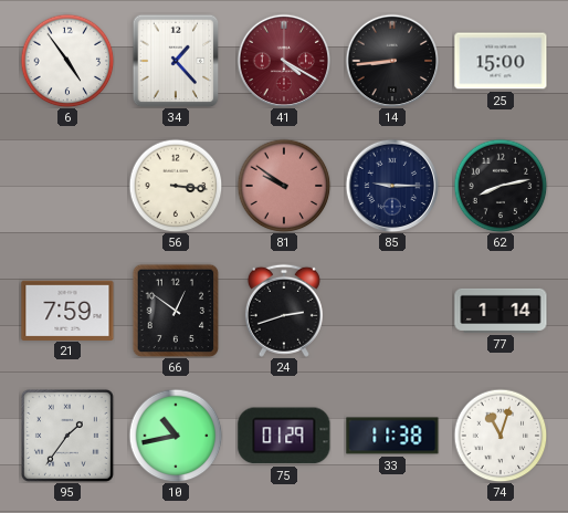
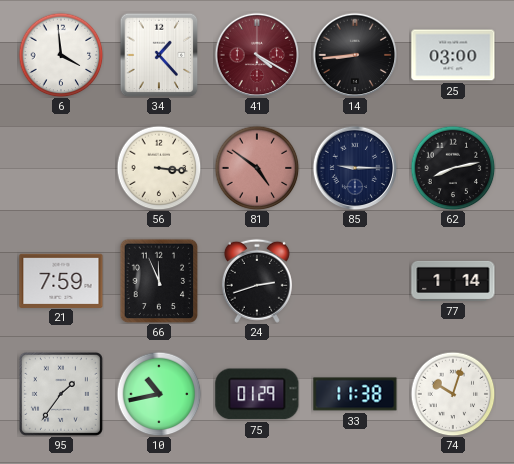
6: 4:54 -> 3:59 (61, 55)
25: 15:00 -> 03:00 (453, 55)
81: 9:51 -> 4:51 (257, 168)
66: 12:51 -> 11:56 (159, 281)
74: 11:03 -> 10:03 (453, 394)
